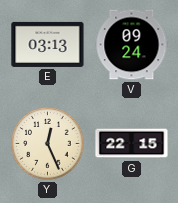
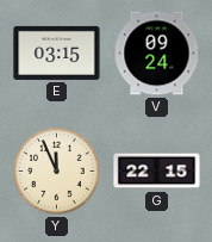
E: 03:13 -> 03:15 (57, 52)
Y: 12:26 -> 11:56 (57, 172)
